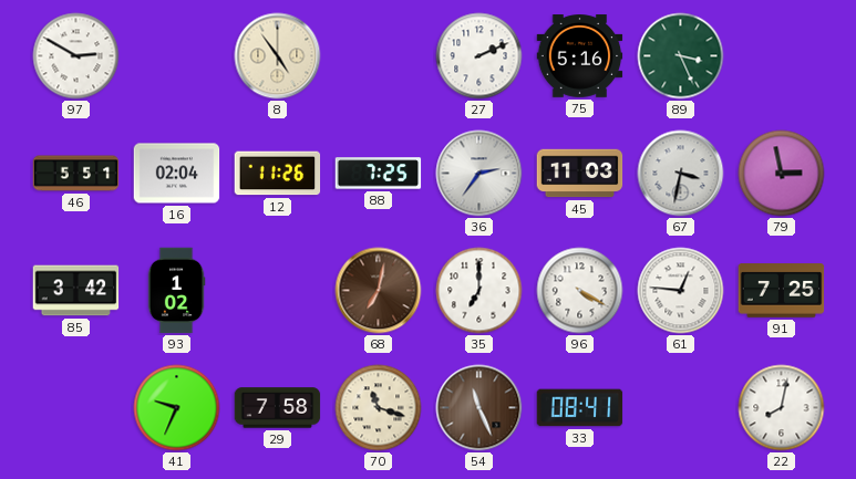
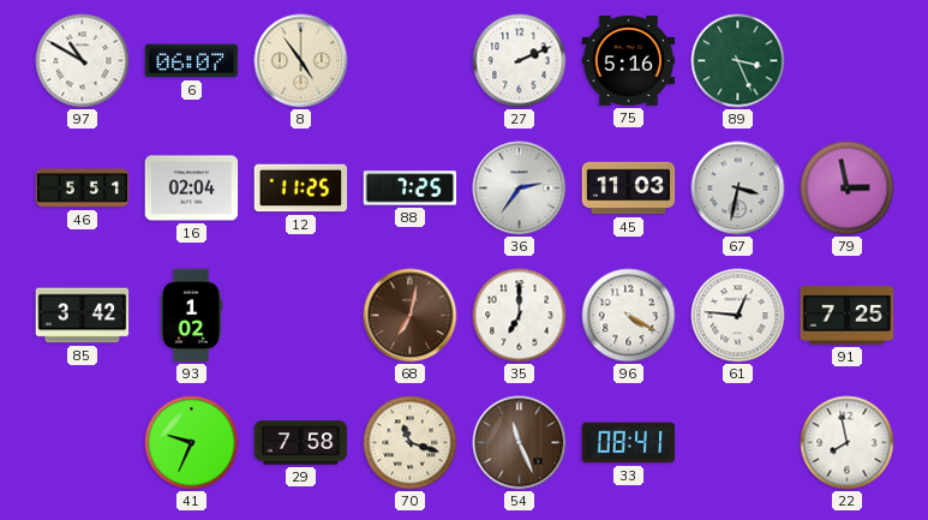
97: 2:50 -> 10:50 (83, 61)
6: none -> 06:07 (192, 61)
12: 11:26 -> 11:25 (301, 189)
22: 8:02 -> 7:58 (848, 443)
